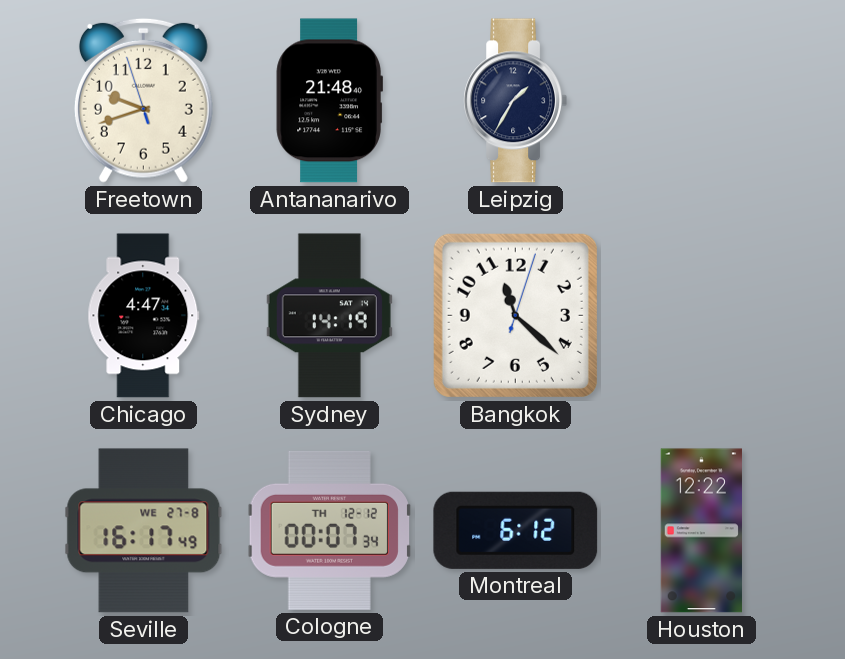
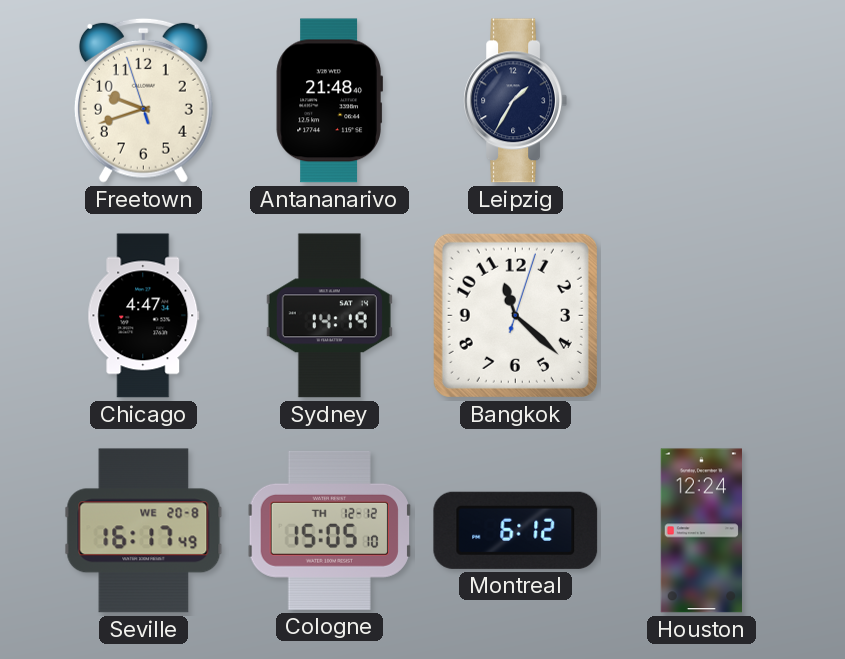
Seville date: WE 27-8 -> WE 20-8 (144, 531)
Cologne: 00:07 -> 15:05 (329, 530)
Houston: 12:22 -> 12:24 (701, 531)
